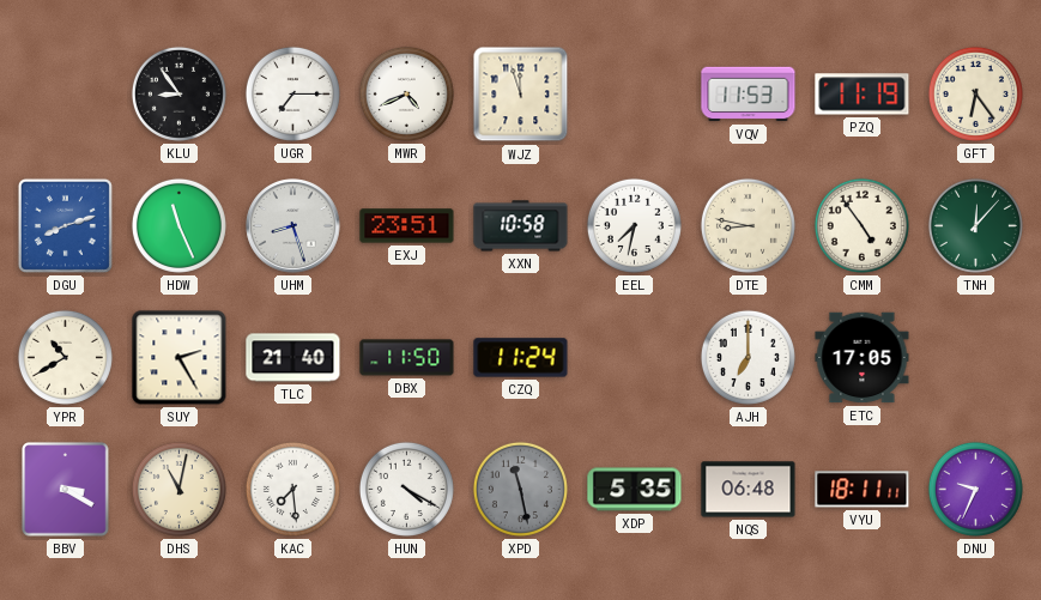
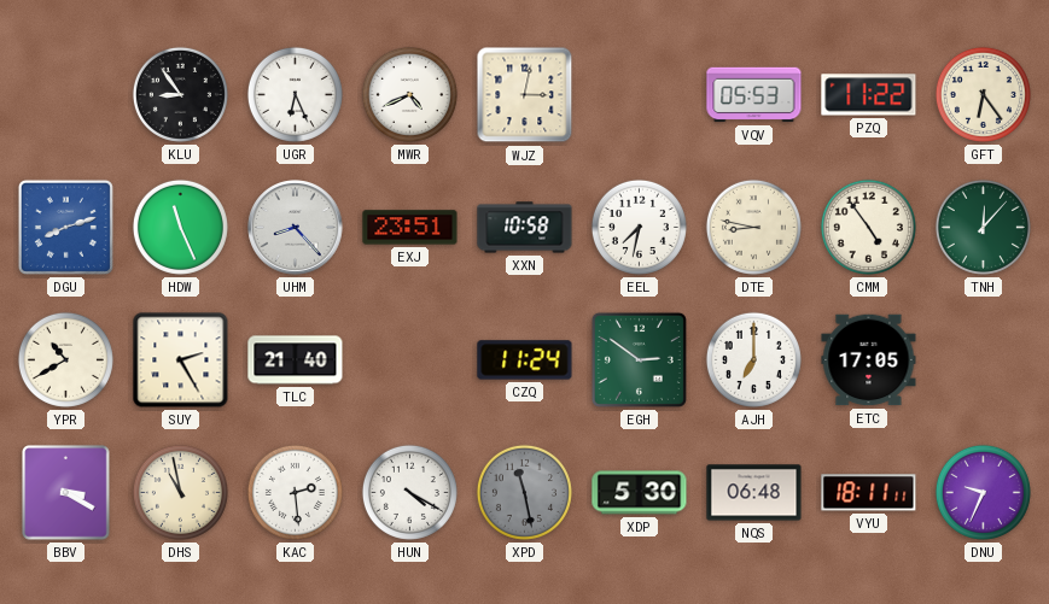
UGR: 7:15 -> 6:26 (295, 94)
WJZ: 11:57 -> 3:02 (525, 95)
VQV: 11:53 -> 05:53 (754, 95)
PZQ: 11:19 -> 11:22 (869, 95)
UHM: 8:27 -> 8:23 (296, 228)
DBX: 11:50 -> none (407, 358)
EGH: none -> 2:51 (639, 359)
DHS: 11:02 -> 10:58 (180, 492)
KAC: 7:29 -> 2:29 (295, 492)
XDP: 5:35 -> 5:30 (640, 493)
